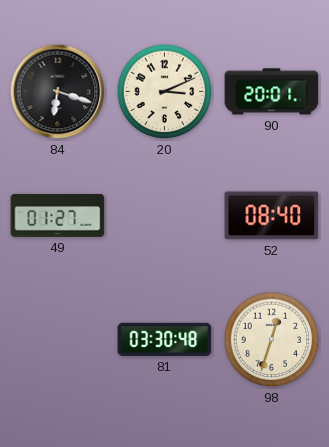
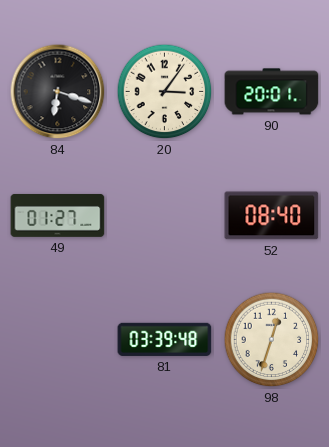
20: 3:11 -> 3:06 (165, 92)
81: 03:30 -> 03:39 (165, 339)
